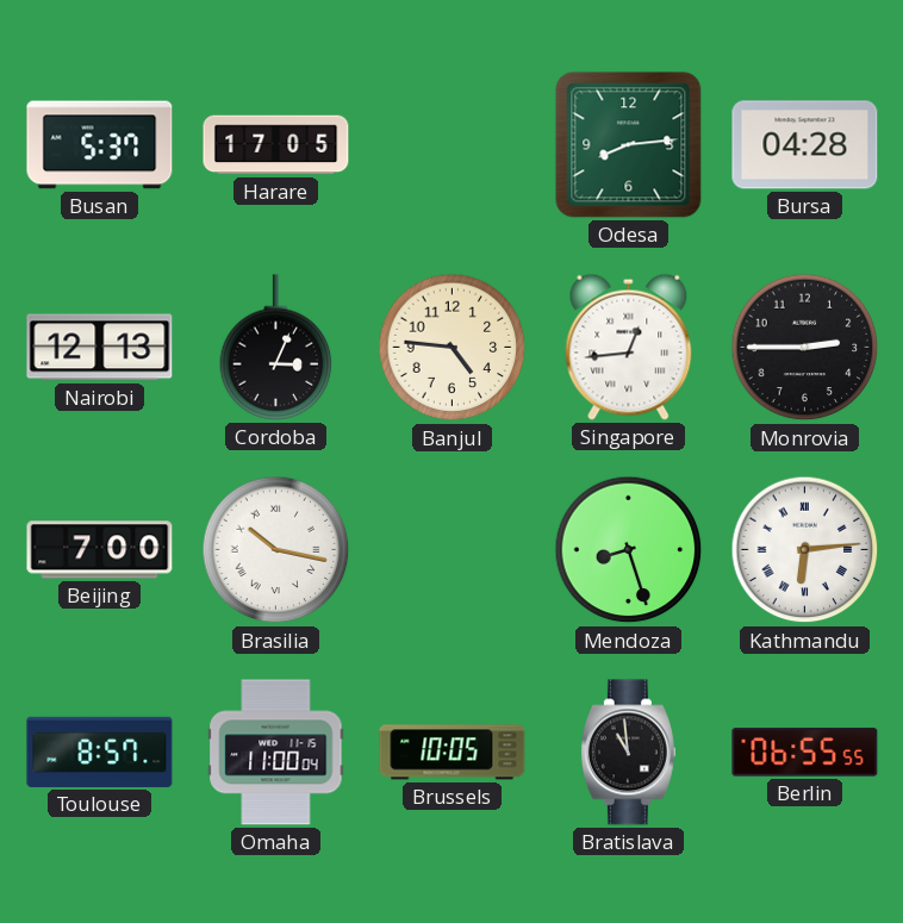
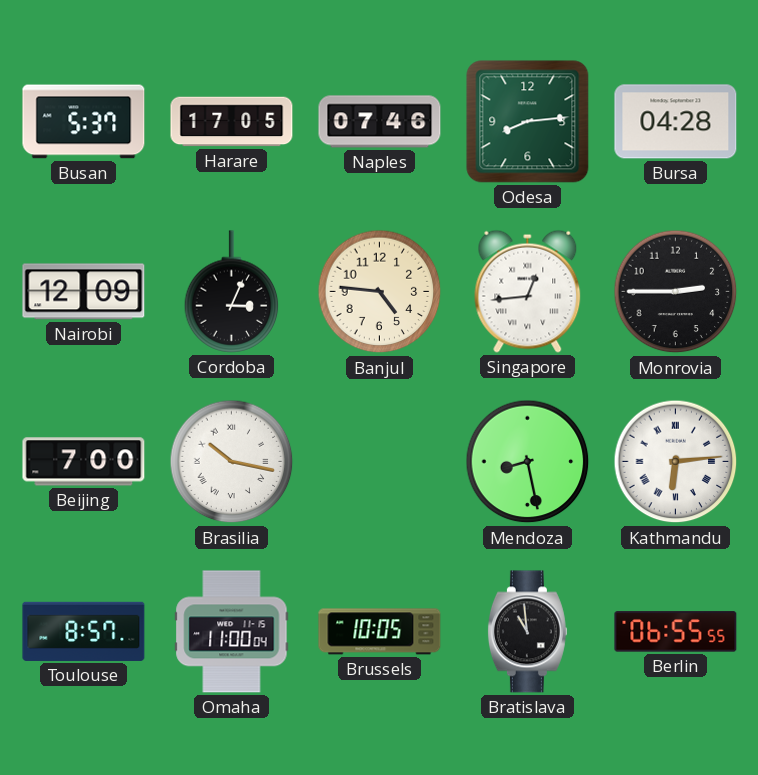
Naples: none -> 07:46 (380, 122)
Nairobi: 12:13 -> 12:09 (84, 292)
Mendoza: 8:27 -> 8:28 (528, 462)
